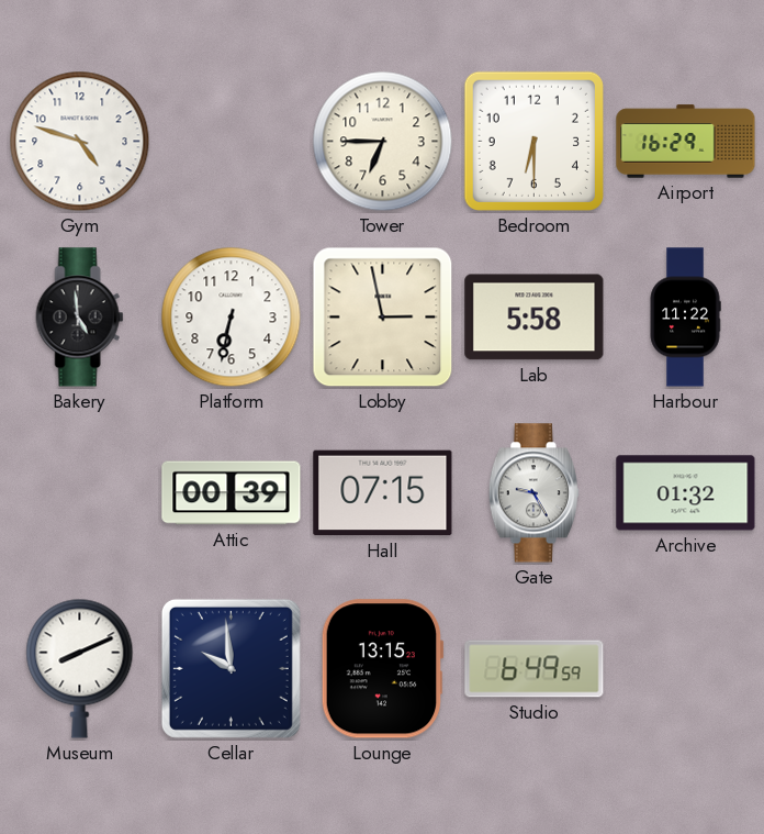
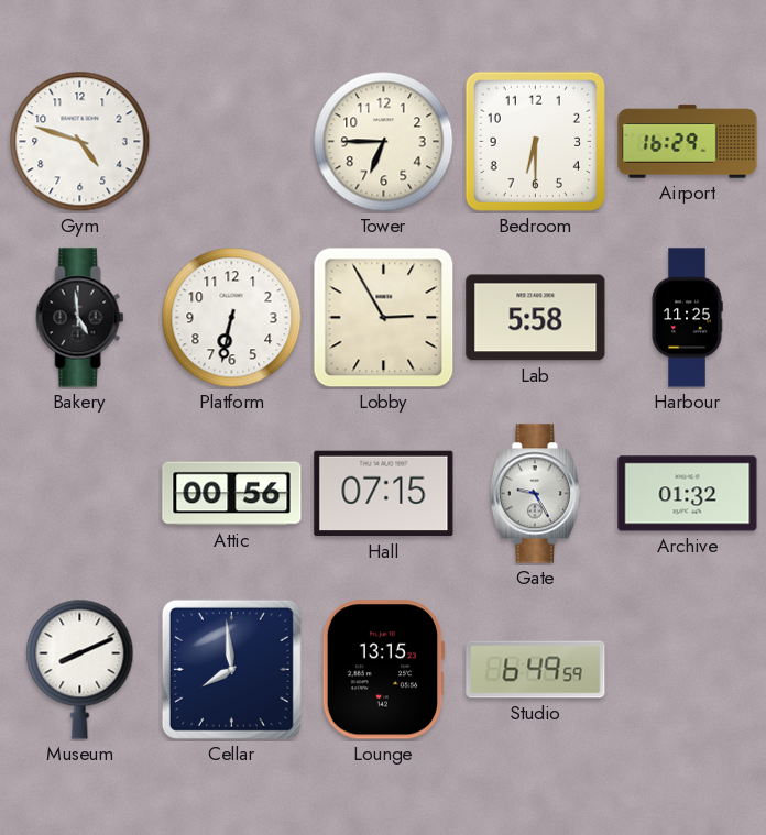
Lobby: 2:58 -> 2:55 (384, 318)
Harbour: 11:22 -> 11:25 (687, 318)
Attic: 00:39 -> 00:56 (232, 494)
Cellar: 9:59 -> 7:59 (231, 669)
